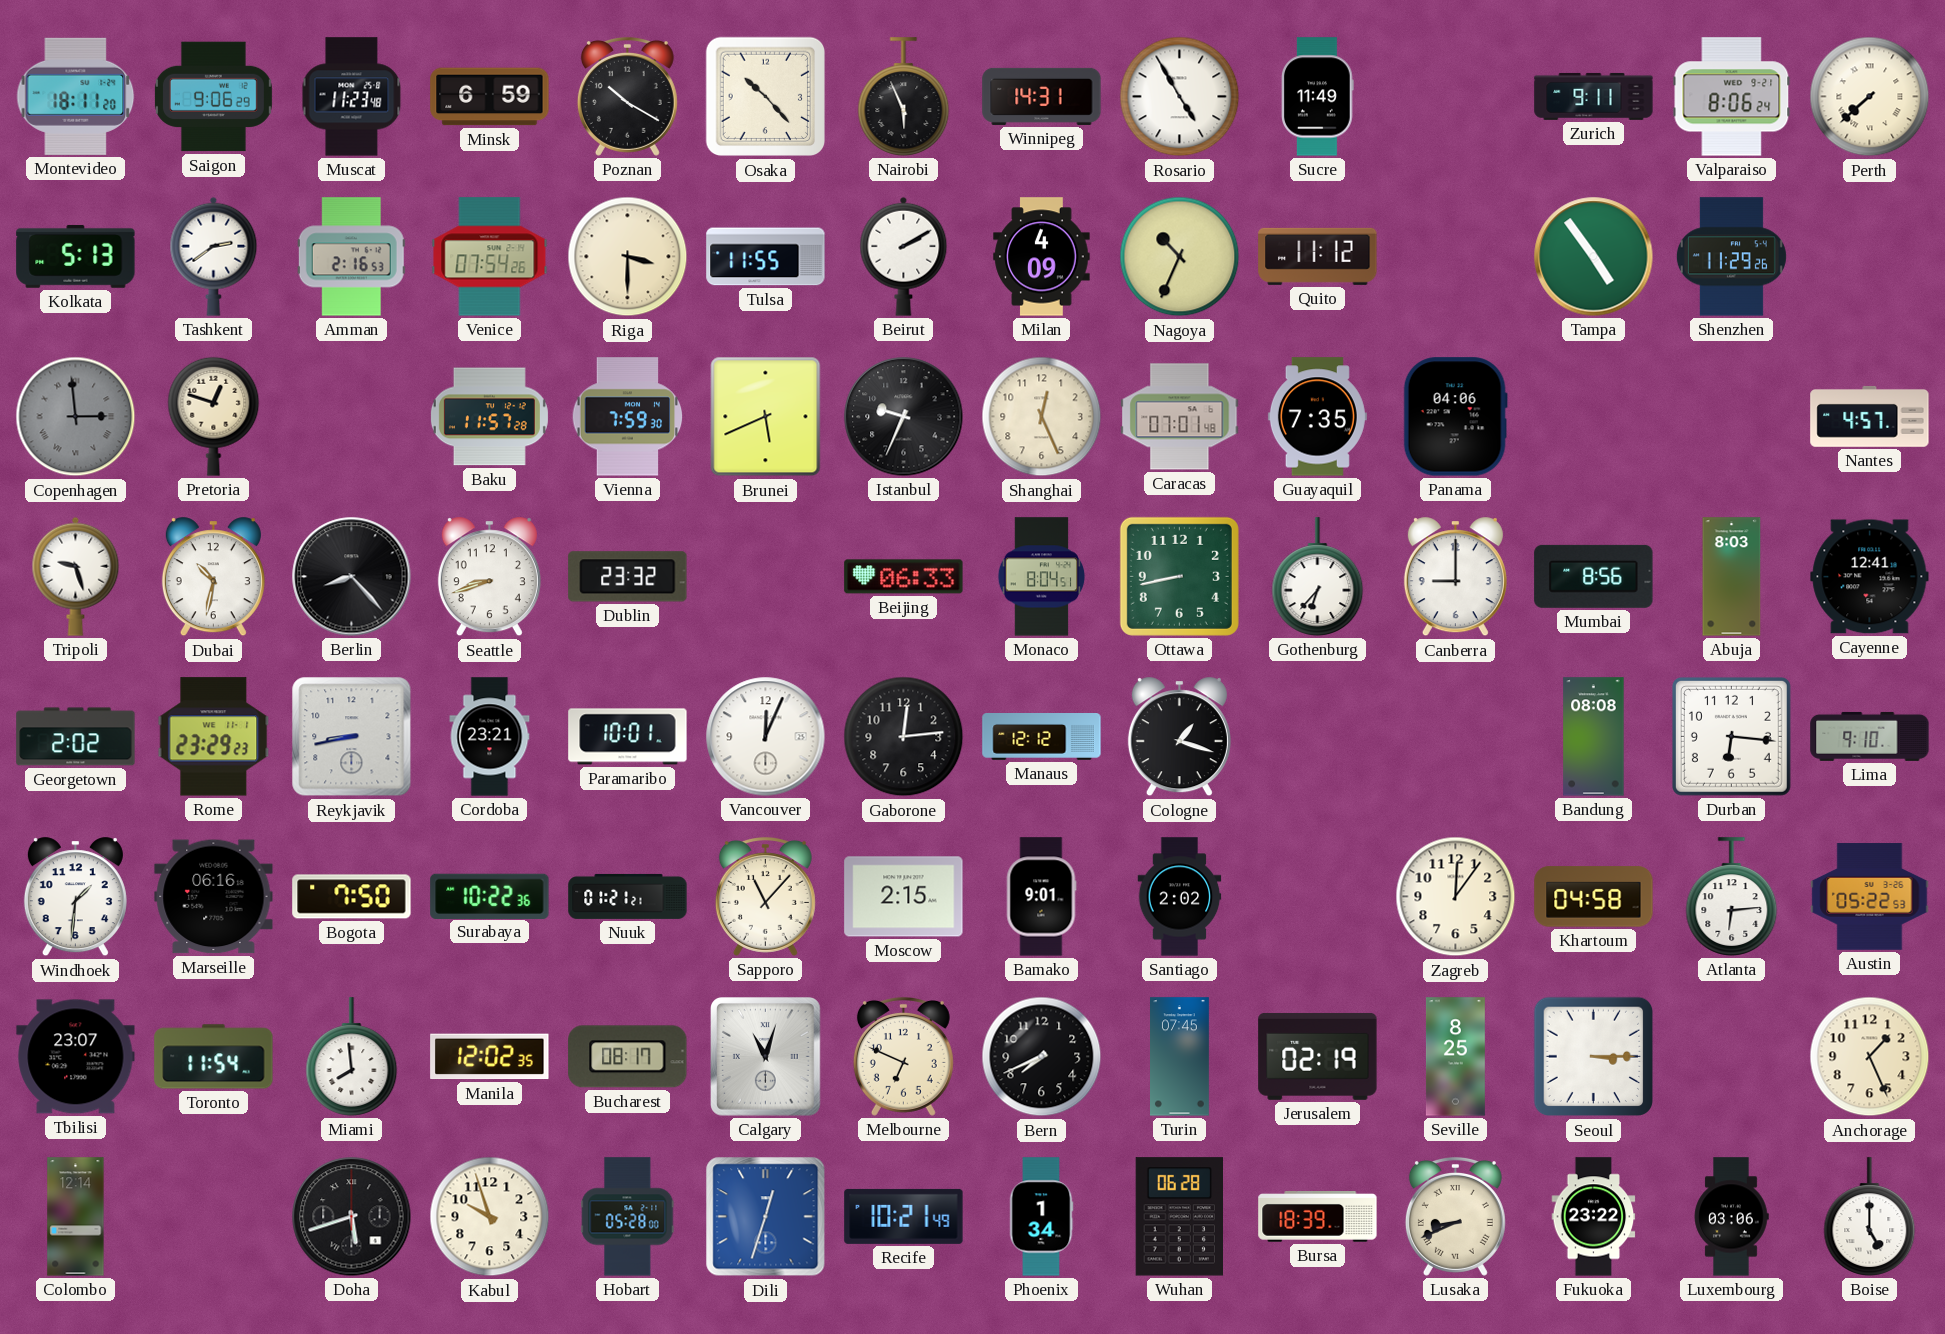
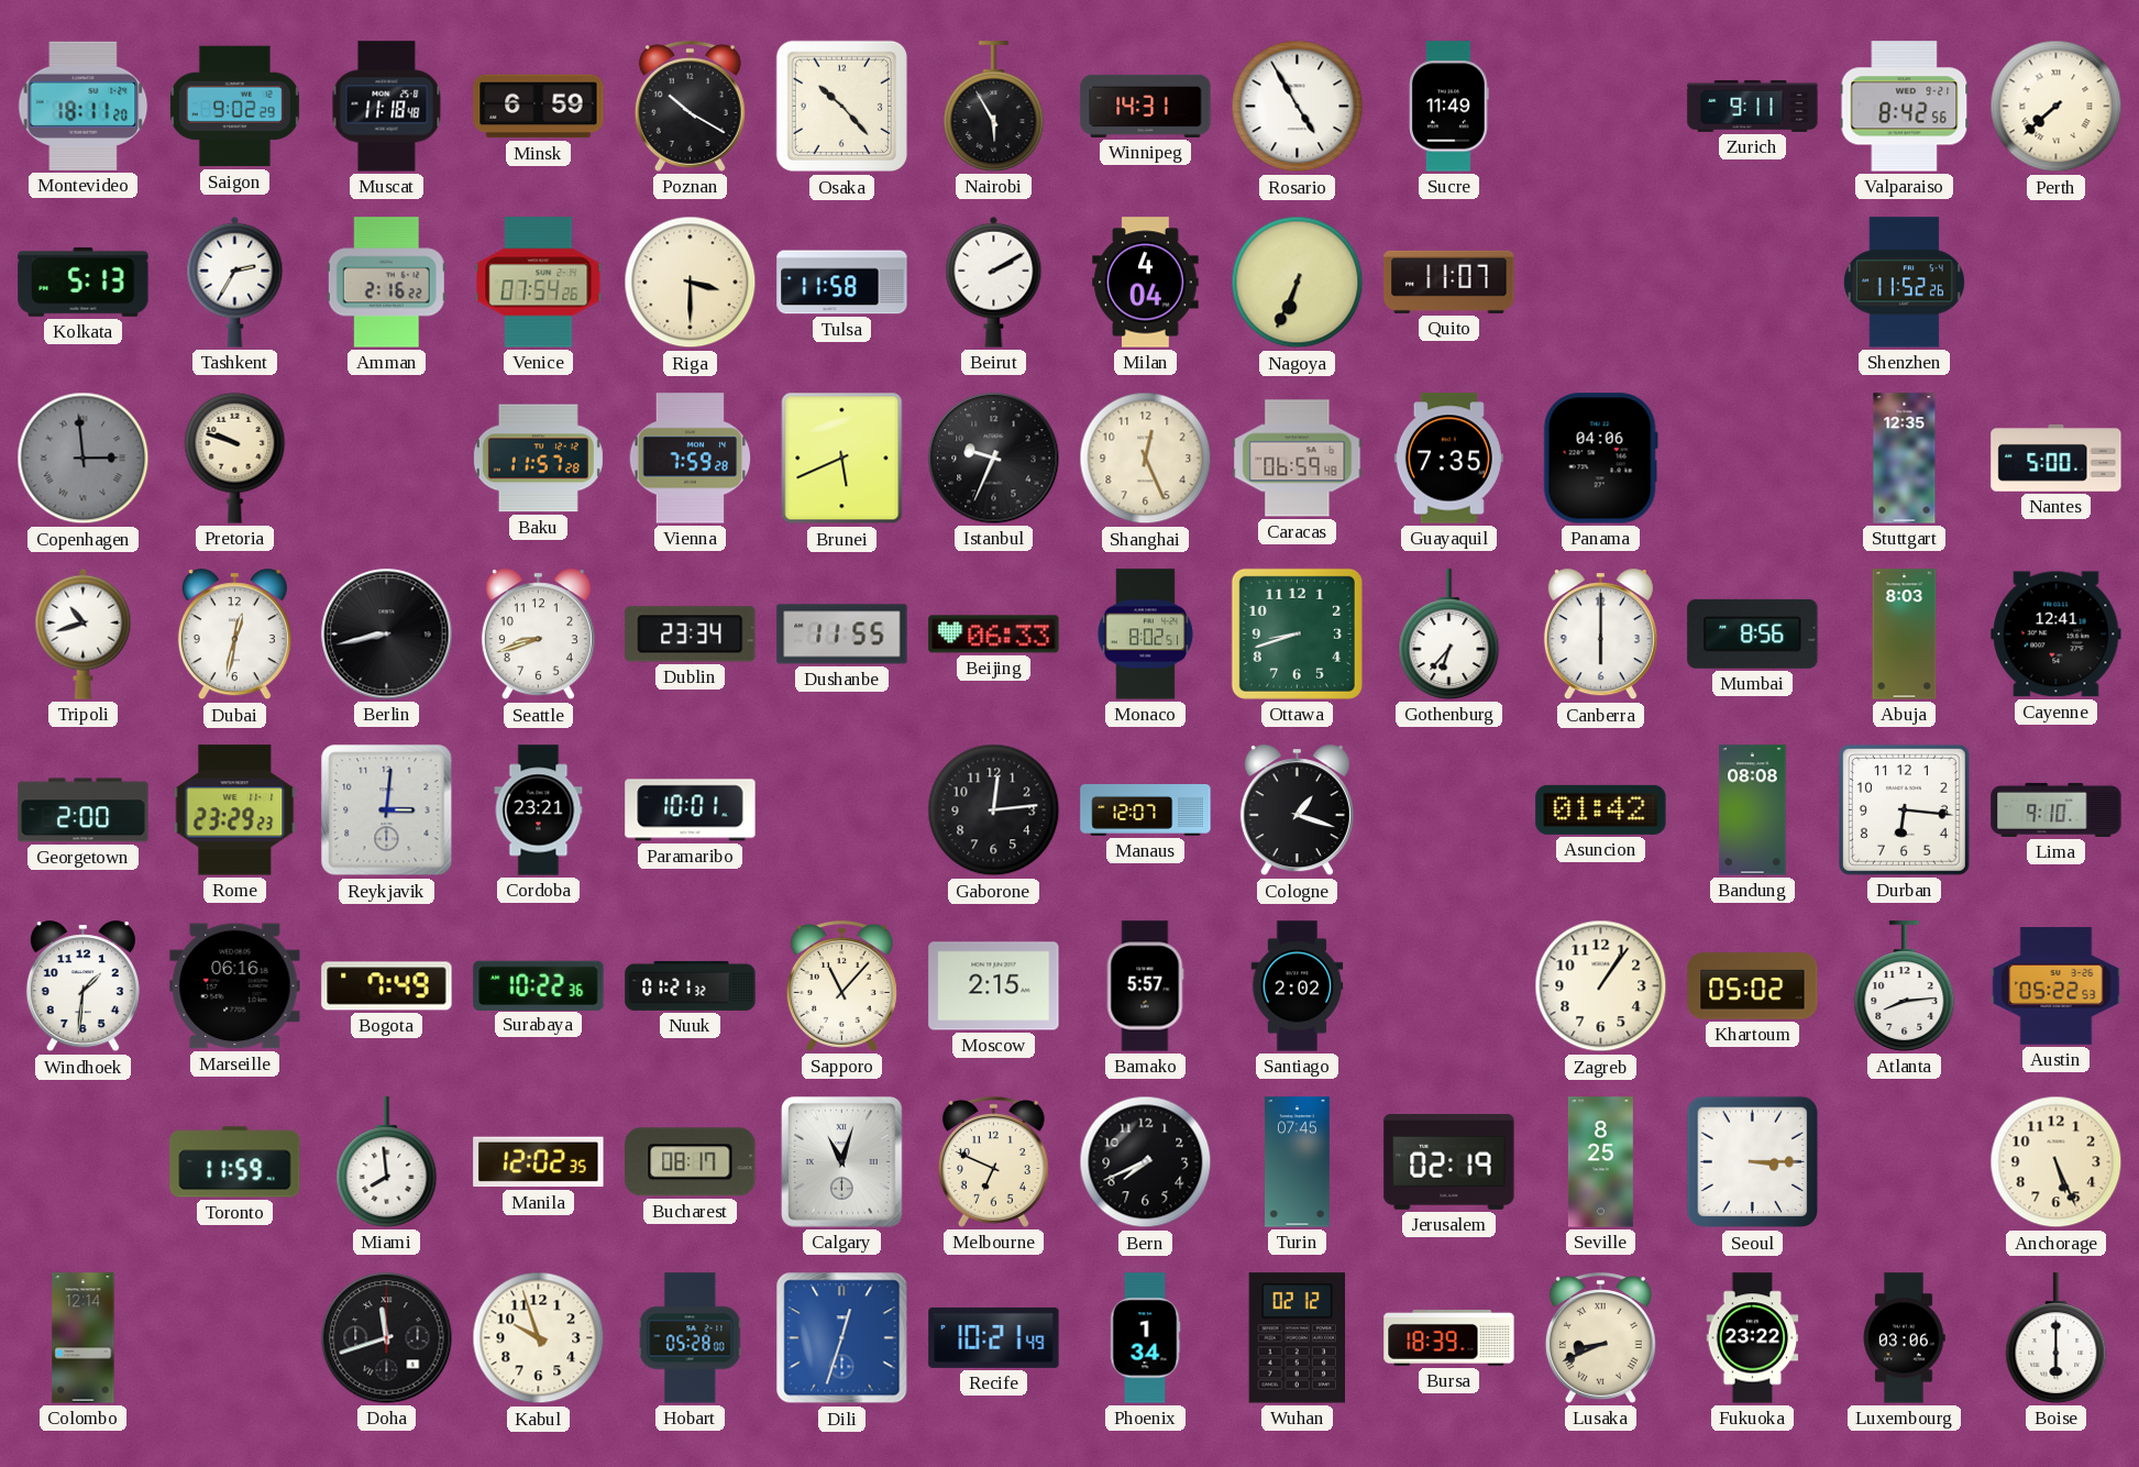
Saigon: 9:06 -> 9:02 (234, 107)
Muscat: 11:23 -> 11:18 (387, 107)
Nairobi: 5:56 -> 5:55 (994, 107)
Valparaiso: 8:06 -> 8:42 (1905, 107)
Tashkent: 2:39 -> 2:35 (235, 282)
Amman: 2:16:53 -> 2:16:22 (386, 283)
Tulsa: 11:55 -> 11:58 (842, 283)
Milan: 4:09 -> 4:04 (1146, 283)
Nagoya: 10:34 -> 6:34 (1298, 283)
Quito: 11:12 -> 11:07 (1449, 282)
Tampa: 4:54 -> none (1594, 257)
Shenzhen: 11:29 -> 11:52 (1904, 283)
Pretoria: 12:48 -> 9:48 (235, 457)
Vienna: 7:59:30 -> 7:59:28 (691, 459)
Caracas: 07:01 -> 06:59 (1298, 459)
Stuttgart: none -> 12:35 (1905, 459)
Nantes: 4:57 -> 5:00 (2057, 457)
Tripoli: 9:27 -> 10:42 (84, 633)
Dubai: 10:32 -> 12:32 (234, 635)
Berlin: 8:23 -> 8:43 (387, 635)
Dublin: 23:32 -> 23:34 (691, 635)
Dushanbe: none -> 11:55 (842, 635)
Monaco: 8:04 -> 8:02 (1146, 635)
Ottawa: 8:43 -> 8:42 (1297, 633)
Canberra: 9:00 -> 6:00 (1600, 635)
Georgetown: 2:02 -> 2:00 (84, 810)
Reykjavik: 8:43 -> 3:01 (387, 810)
Vancouver: 12:04 -> none (766, 737)
Manaus: 12:12 -> 12:07 (1146, 810)
Asuncion: none -> 01:42 (1601, 809)
Bogota: 7:50 -> 7:49 (387, 986)
Nuuk: 01:21:21 -> 01:21:32 (691, 985)
Bamako: 9:01 -> 5:57 (1145, 986)
Zagreb: 12:06 -> 1:06 (1601, 986)
Khartoum: 04:58 -> 05:02 (1753, 986)
Atlanta: 6:14 -> 8:14 (1905, 986)
Tbilisi: 23:07 -> none (76, 1057)
Toronto: 11:54 -> 11:59 (235, 1162)
Anchorage: 1:26 -> 5:26 (2057, 1162)
Doha: 5:42 -> 11:42 (387, 1338)
Wuhan: 06:28 -> 02:12 (1297, 1338)
Boise: 5:00 -> 6:00 (2057, 1338)
